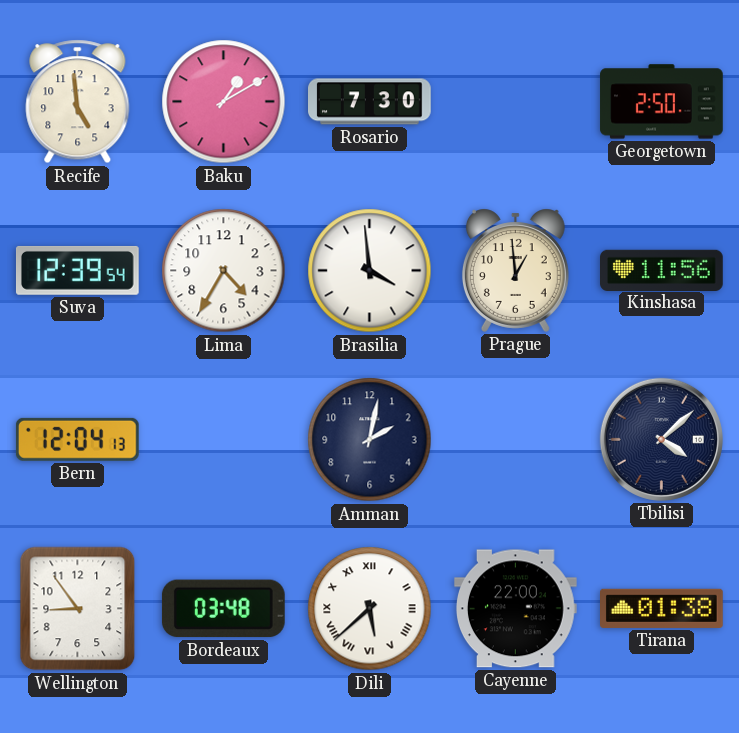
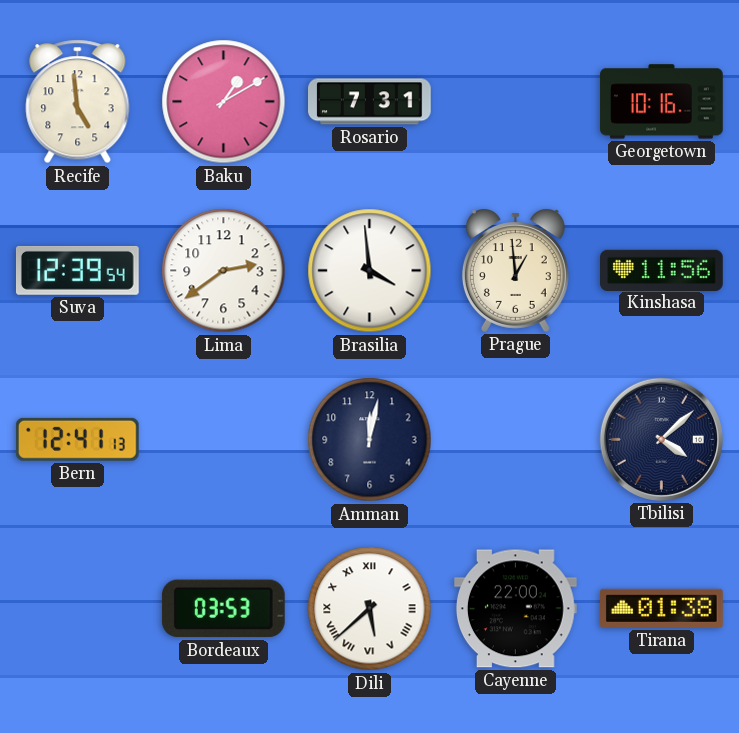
Rosario: 7:30 -> 7:31 (370, 102)
Georgetown: 2:50 -> 10:16 (662, 102)
Lima: 4:35 -> 2:39 (224, 271)
Bern: 12:04 -> 12:41 (77, 439)
Amman: 2:02 -> 12:02 (370, 440)
Wellington: 8:54 -> none (78, 609)
Bordeaux: 03:48 -> 03:53 (223, 609)
